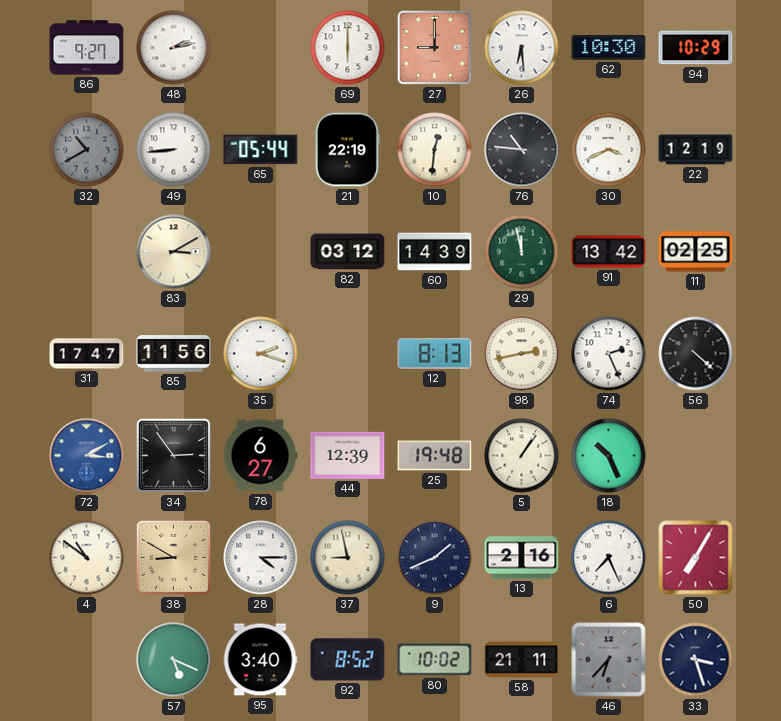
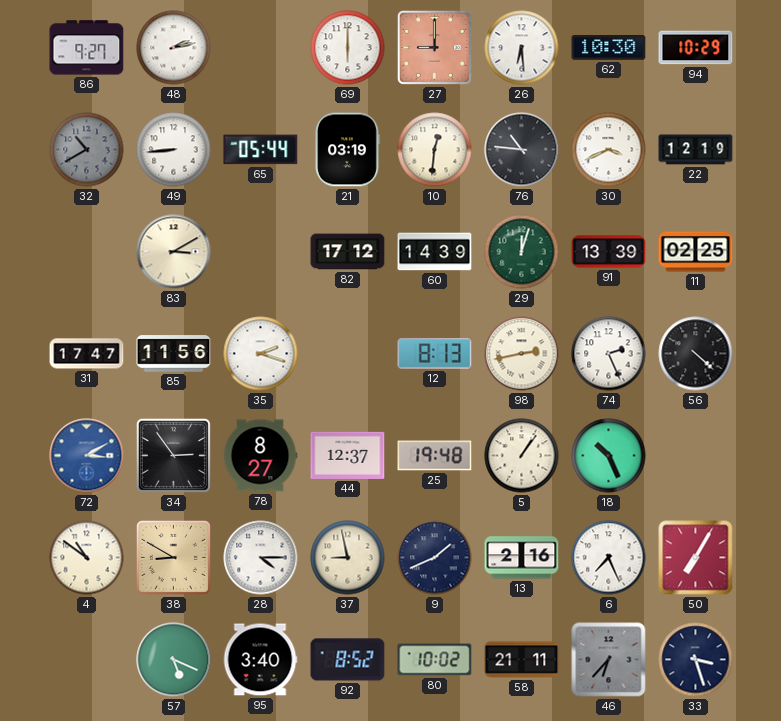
21: 22:19 -> 03:19 (347, 150)
82: 03:12 -> 17:12 (348, 252)
29: 11:58 -> 12:03 (522, 252)
91: 13:42 -> 13:39 (609, 252)
78: 6:27 -> 8:27 (260, 456)
44: 12:39 -> 12:37 (348, 455)
